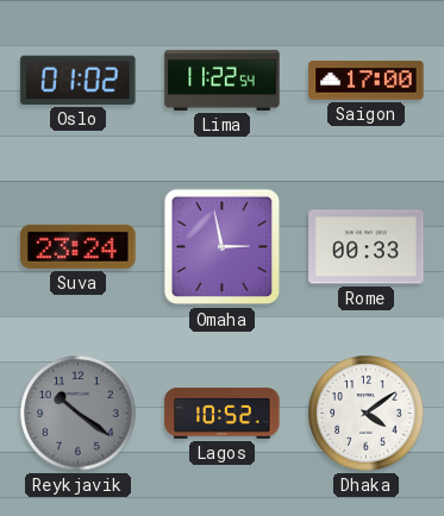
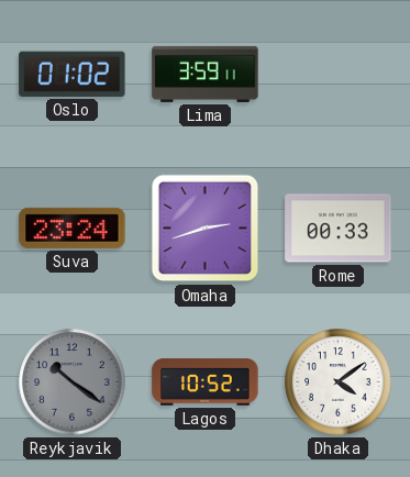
Lima: 11:22 -> 3:59 (206, 74)
Saigon: 17:00 -> none (367, 81)
Omaha: 2:58 -> 2:42 (206, 229)
